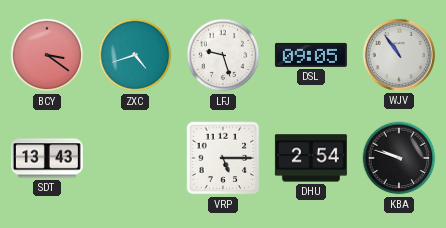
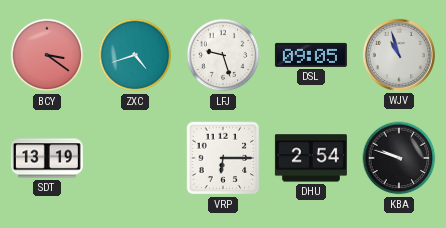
WJV: 10:54 -> 10:57 (399, 55)
SDT: 13:43 -> 13:19 (47, 158)
VRP: 5:15 -> 6:15 (223, 158)
